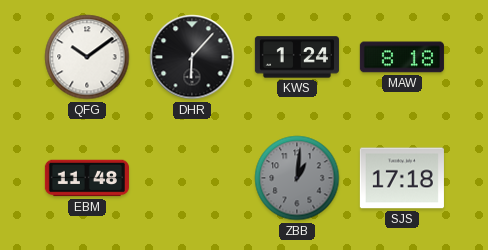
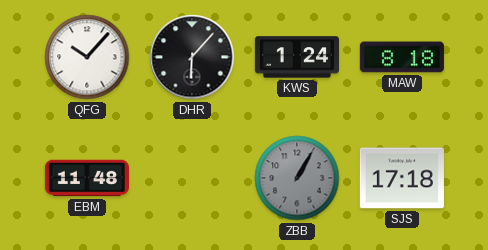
QFG: 10:09 -> 10:07 (87, 57)
ZBB: 1:01 -> 1:05 (297, 178)
